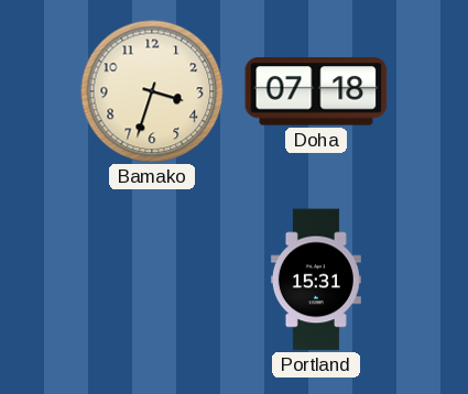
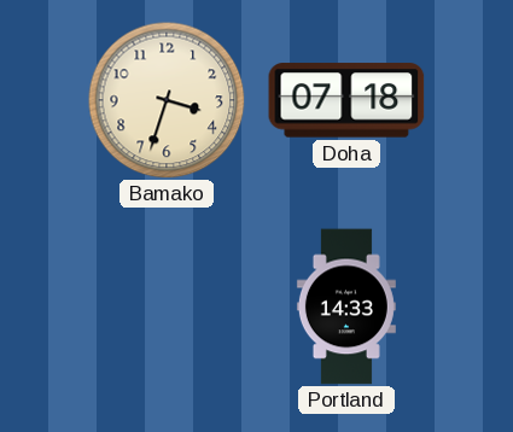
Portland: 15:31 -> 14:33 (346, 307)
